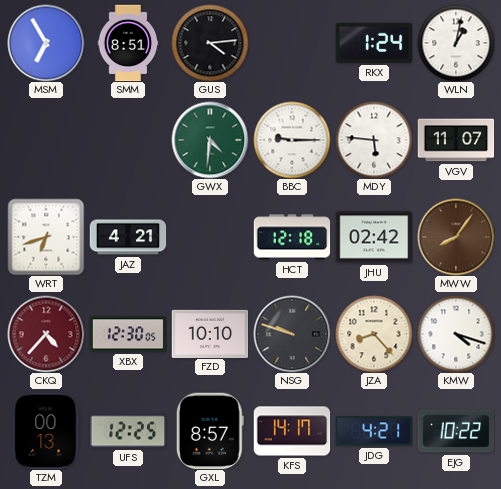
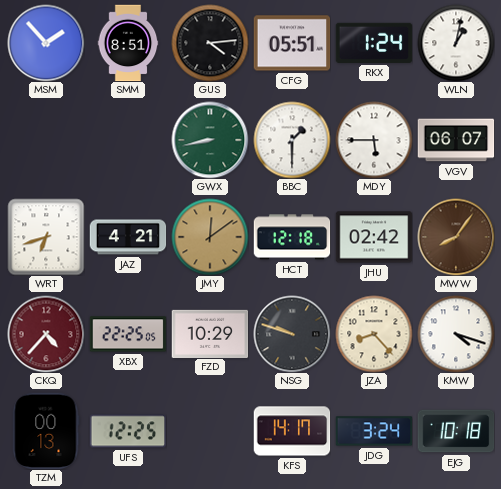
MSM: 6:55 -> 1:53 (46, 43)
CFG: none -> 05:51 (292, 43)
GWX: 4:31 -> 8:43 (210, 140)
BBC: 9:15 -> 1:30 (292, 140)
MDY: 5:46 -> 5:45 (374, 140)
VGV: 11:07 -> 06:07 (456, 140)
JMY: none -> 12:09 (210, 237)
XBX: 12:30 -> 22:25 (128, 334)
FZD: 10:10 -> 10:29 (210, 333)
GXL: 8:57 -> none (210, 431)
JDG: 4:21 -> 3:24 (374, 431)
EJG: 10:22 -> 10:18 (456, 431)
